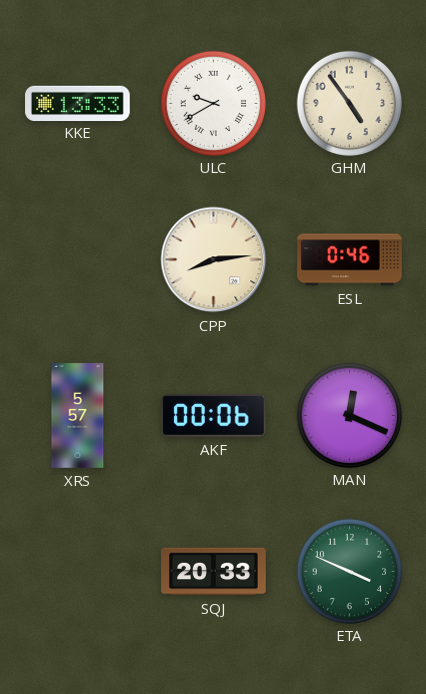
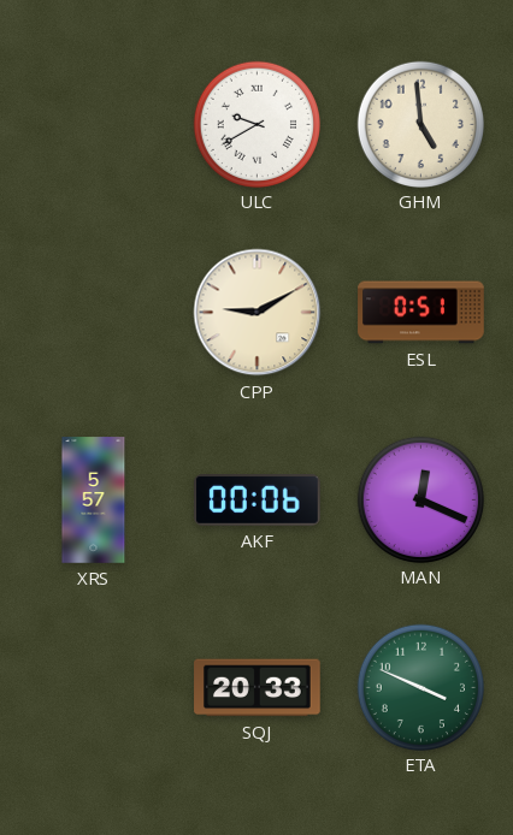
KKE: 13:33 -> none (78, 103)
GHM: 4:54 -> 4:59 (420, 124)
CPP: 8:14 -> 9:10 (258, 313)
ESL: 0:46 -> 0:51 (421, 313)
